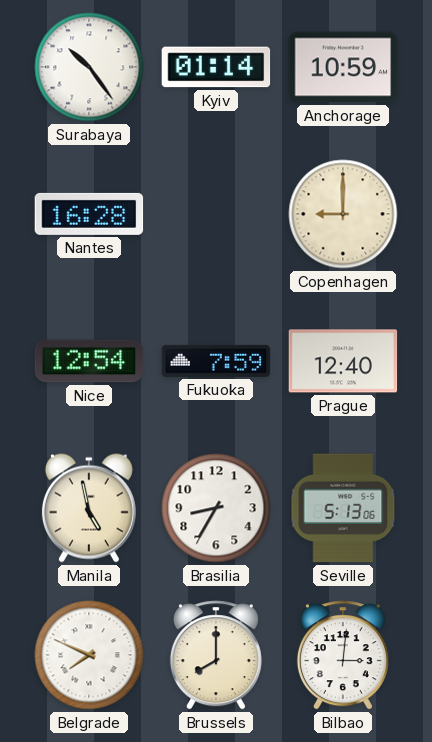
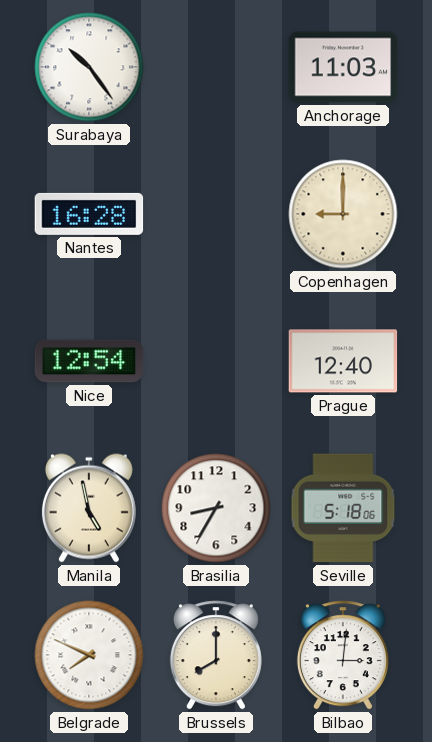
Kyiv: 01:14 -> none (216, 67)
Anchorage: 10:59 -> 11:03 (343, 67)
Fukuoka: 7:59 -> none (216, 361)
Seville: 5:13 -> 5:18 (343, 508)
